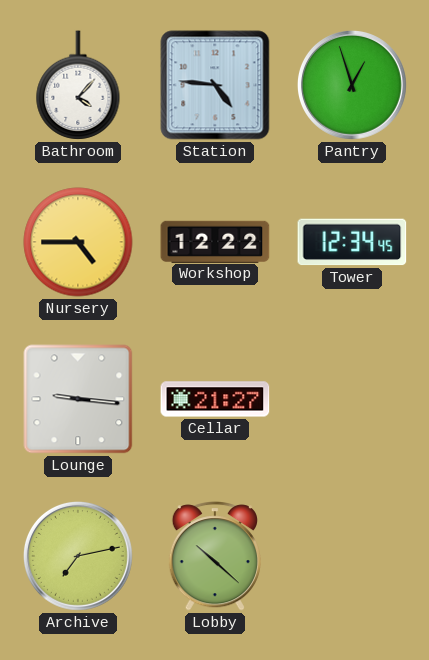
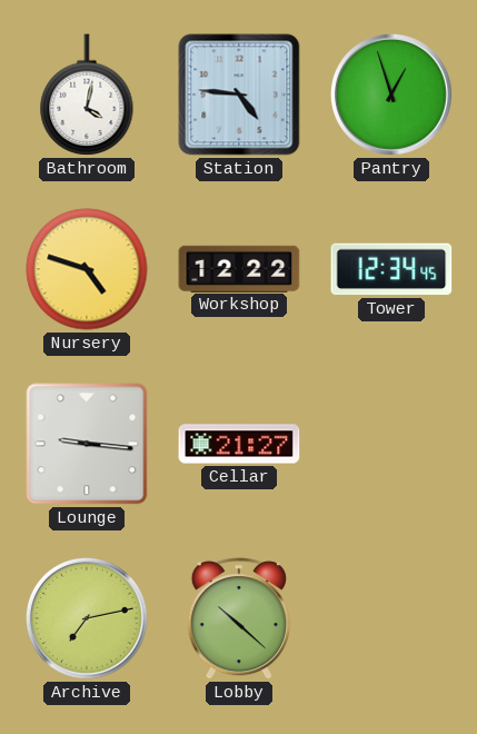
Bathroom: 4:07 -> 4:02 (87, 95)
Nursery: 4:45 -> 4:48 (87, 269)
